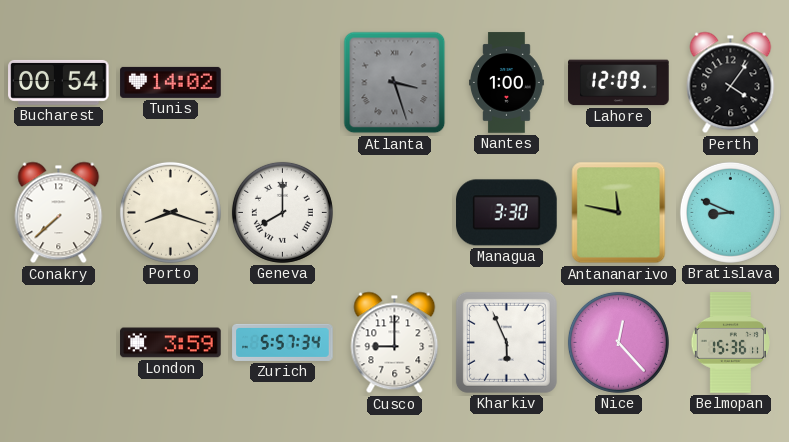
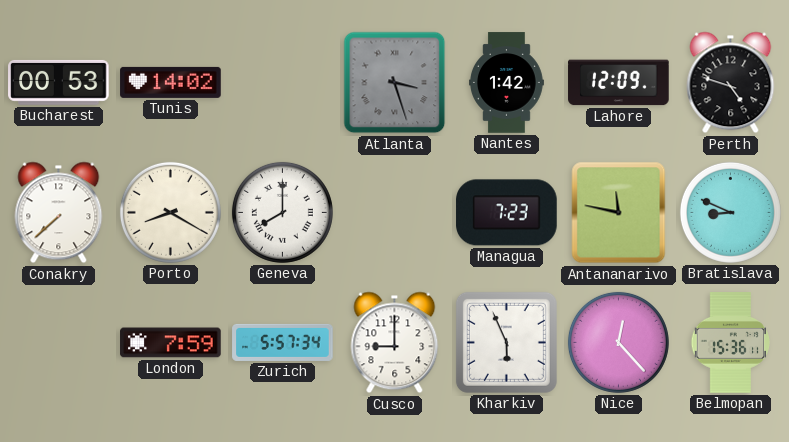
Bucharest: 00:54 -> 00:53 (59, 82)
Nantes: 1:00 -> 1:42 (507, 83)
Perth: 4:06 -> 4:48 (731, 83)
Porto: 8:18 -> 8:20 (170, 212)
Managua: 3:30 -> 7:23 (507, 213)
London: 3:59 -> 7:59 (171, 343)
